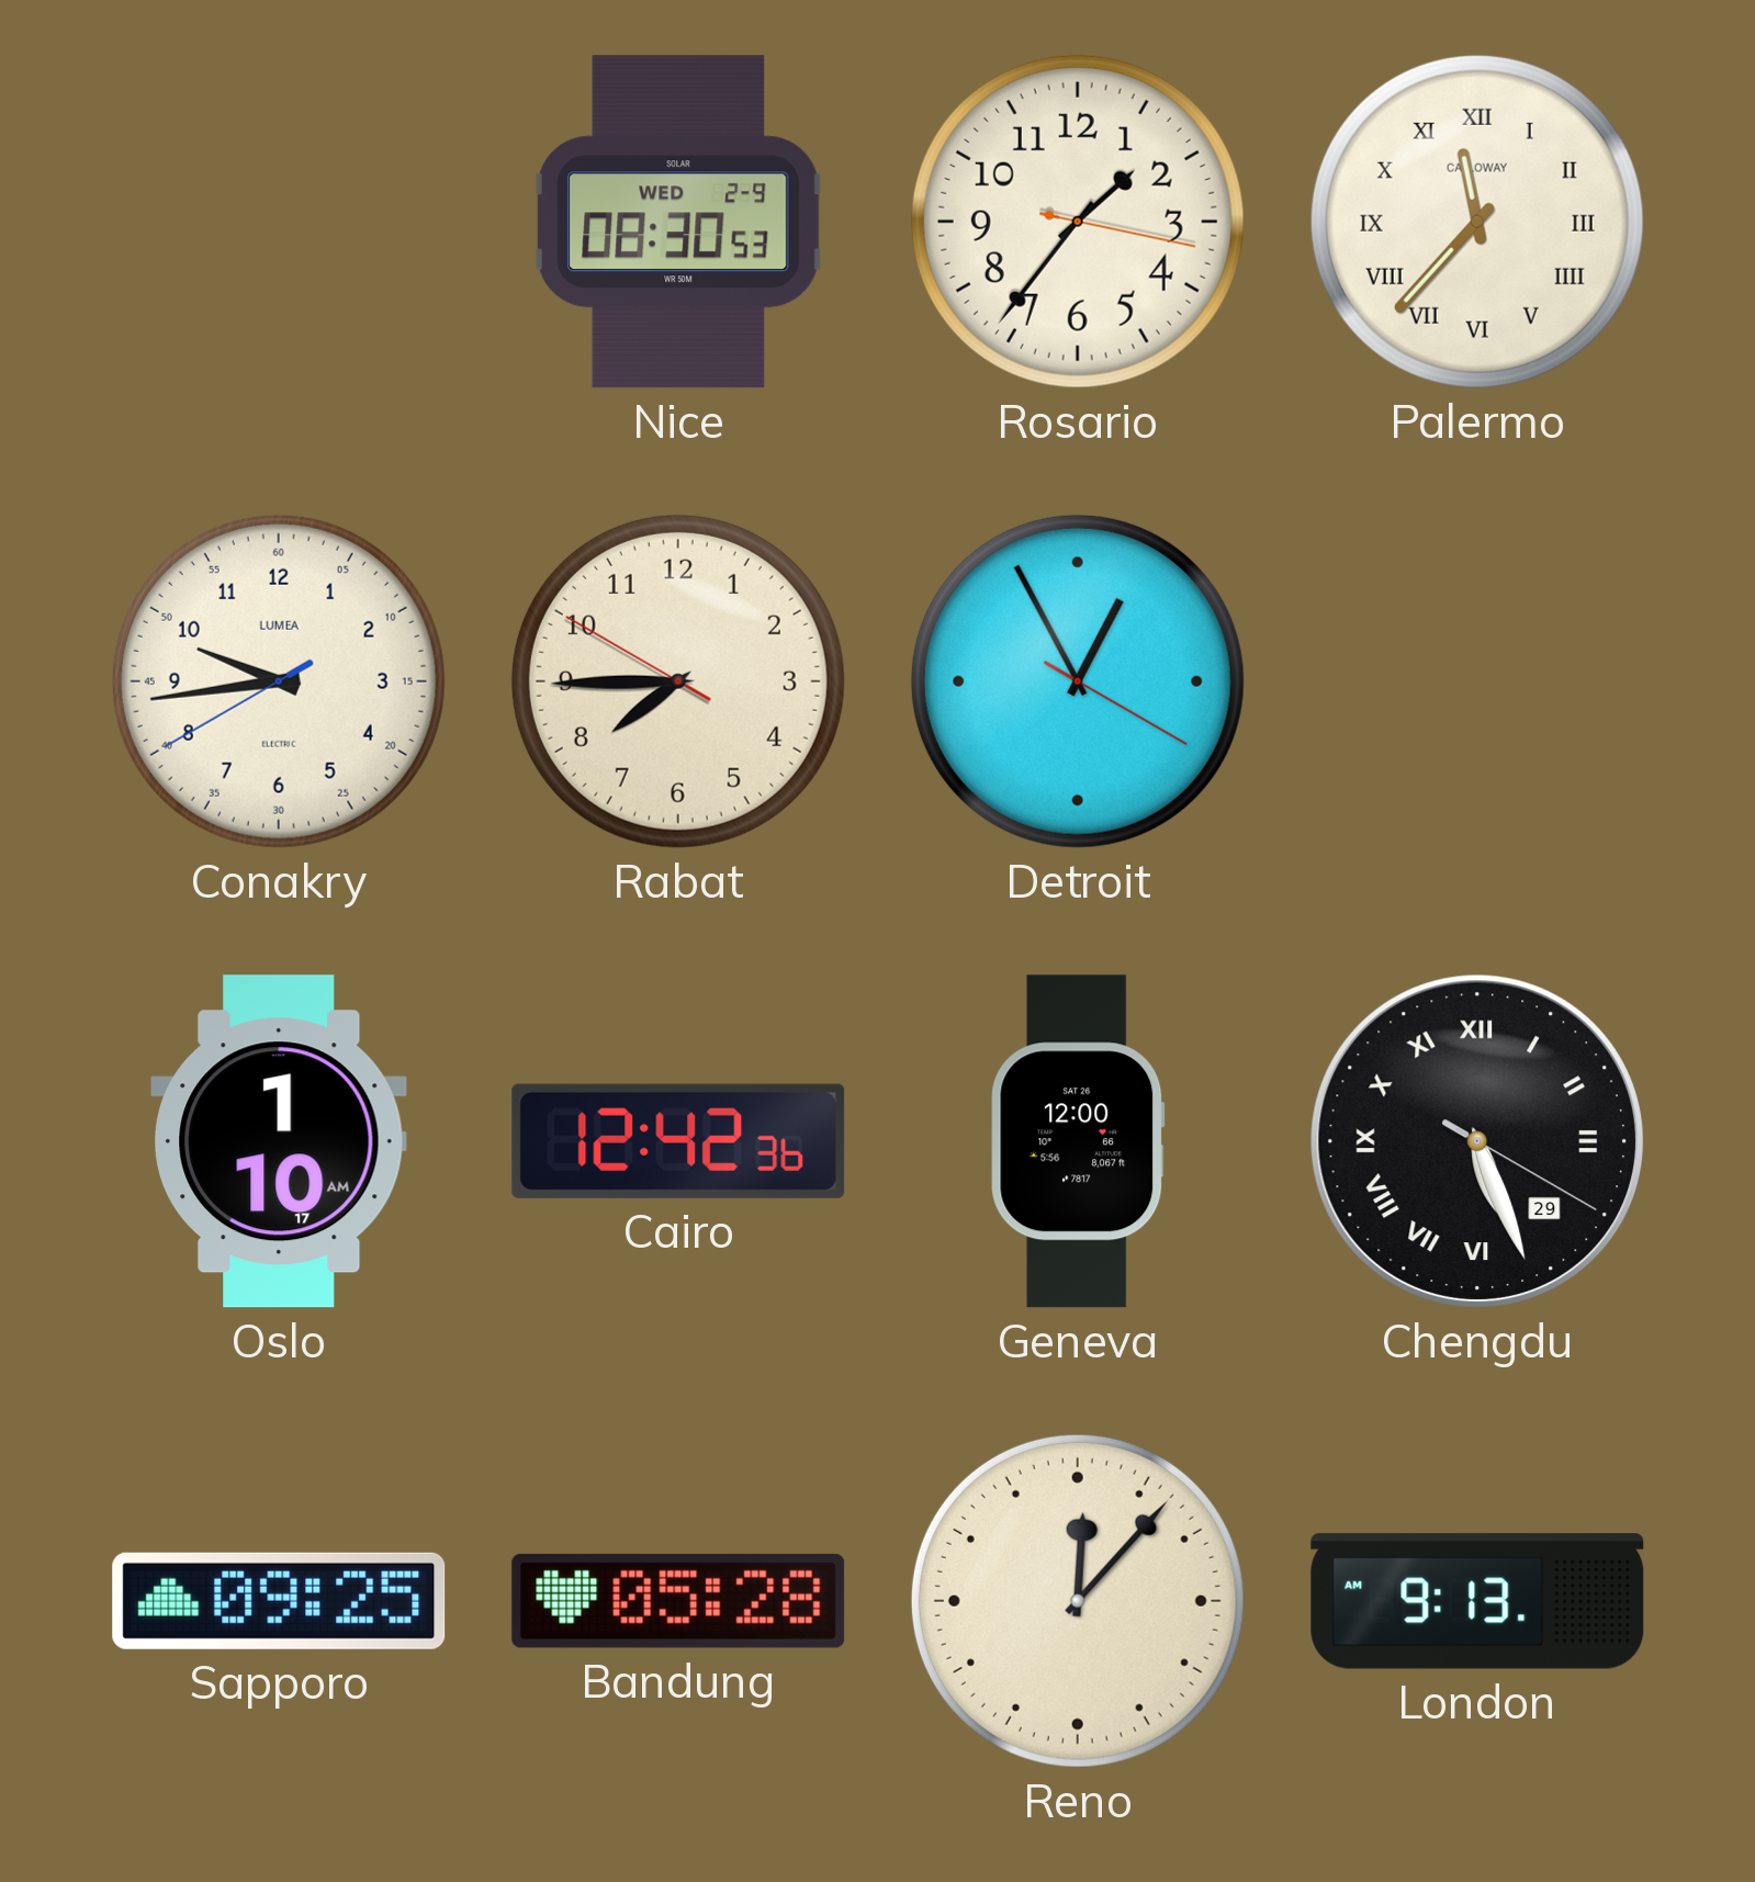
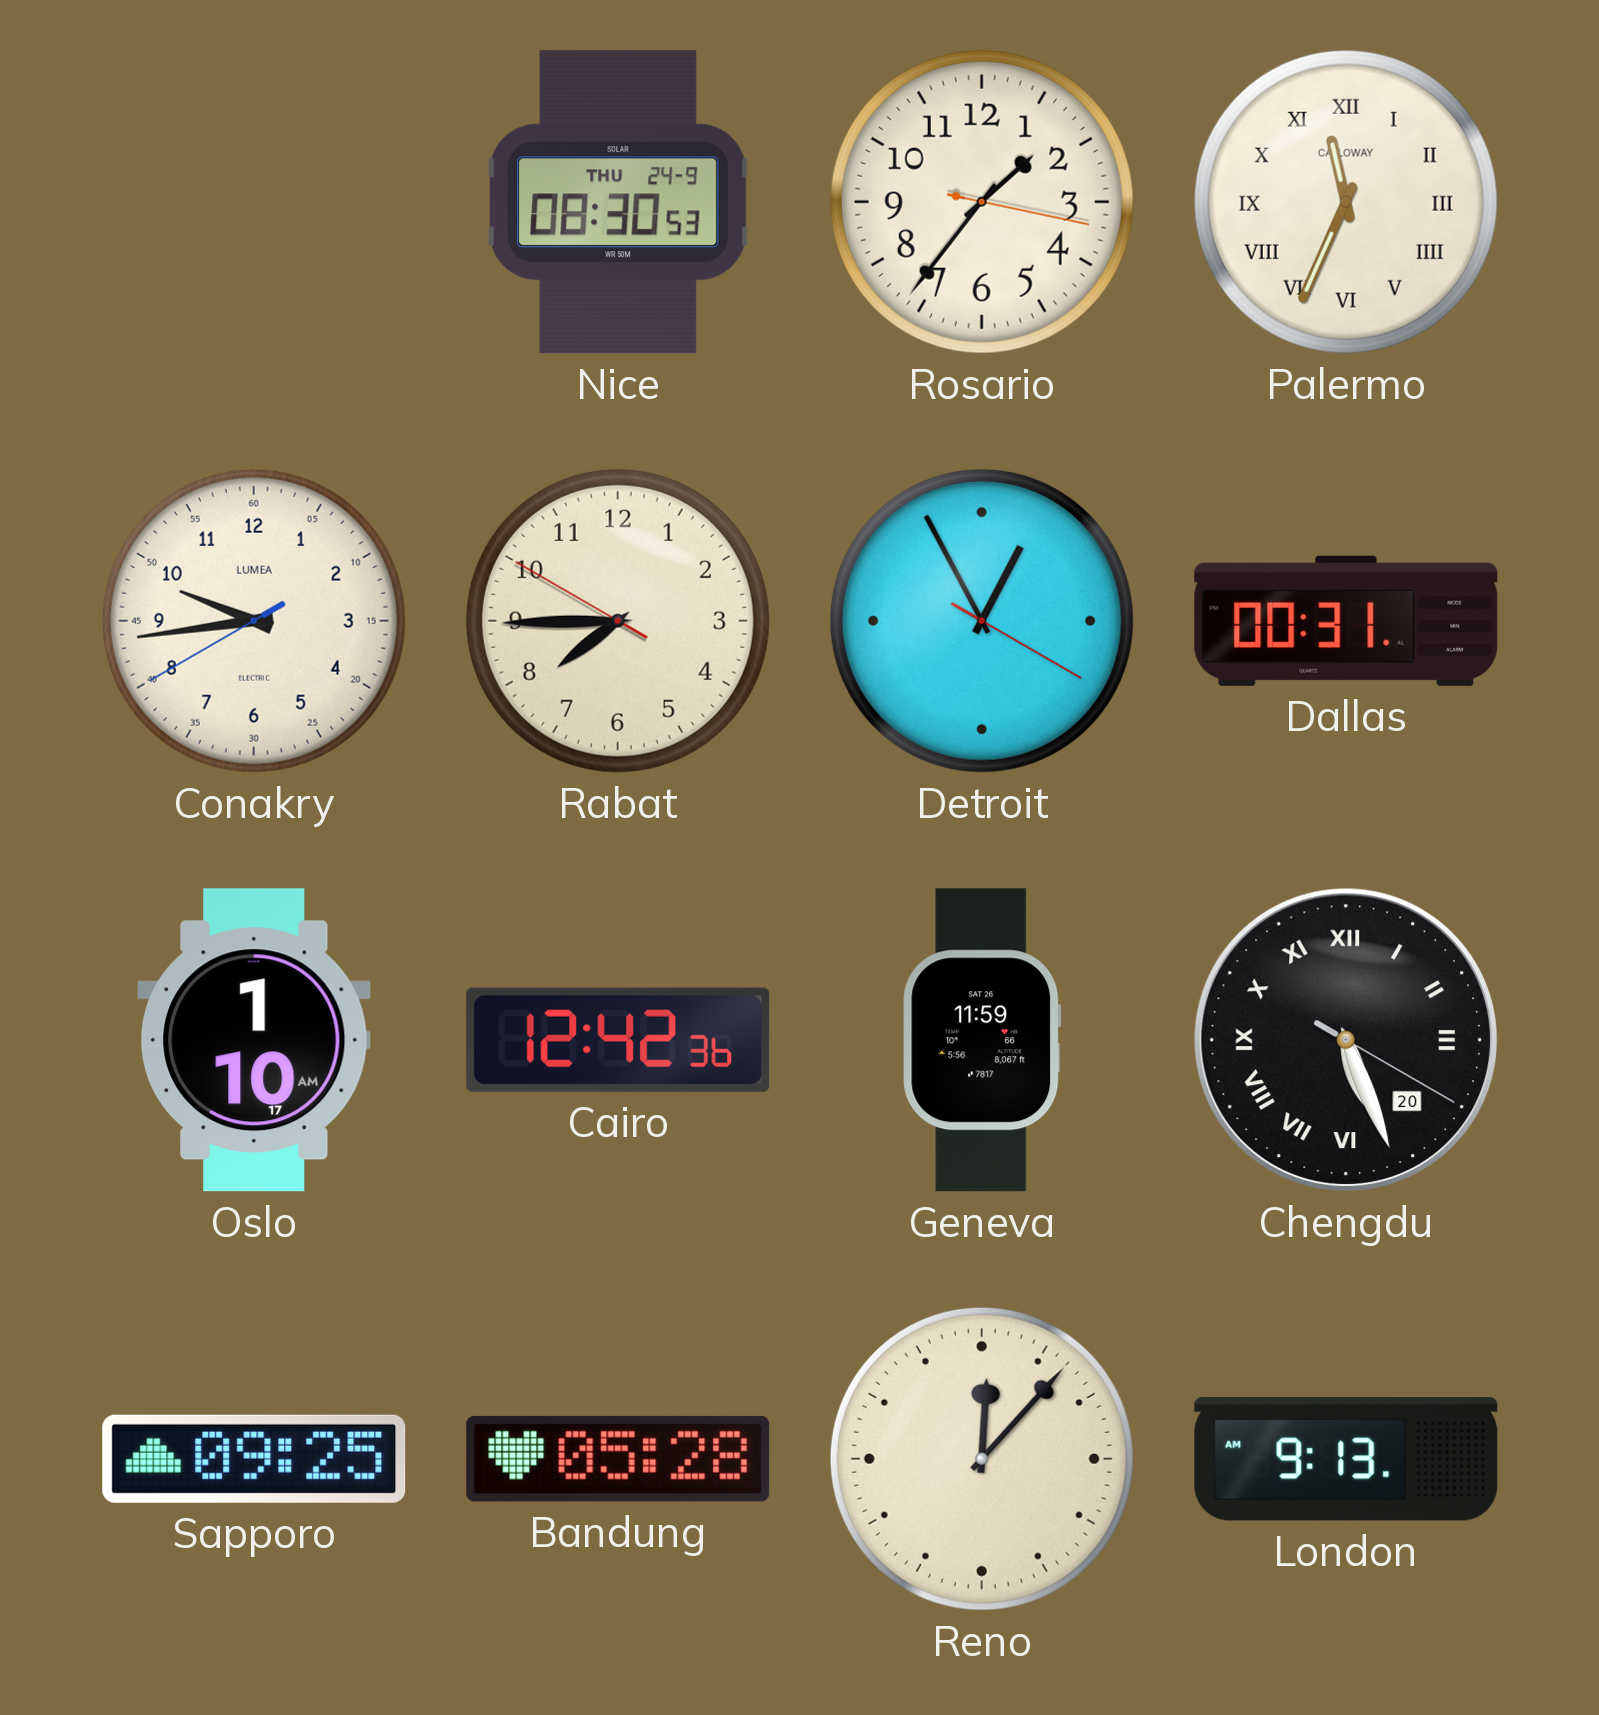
Nice date: WED 2-9 -> THU 24-9 (618, 202)
Palermo: 11:37 -> 11:34 (1346, 202)
Dallas: none -> 00:31 (1346, 621)
Geneva: 12:00 -> 11:59 (982, 1040)
Chengdu date: 29 -> 20 (1346, 1040)
